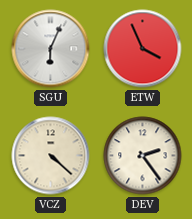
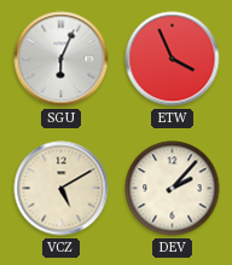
VCZ: 4:22 -> 5:10 (62, 189)
DEV: 2:24 -> 2:07 (173, 189)
